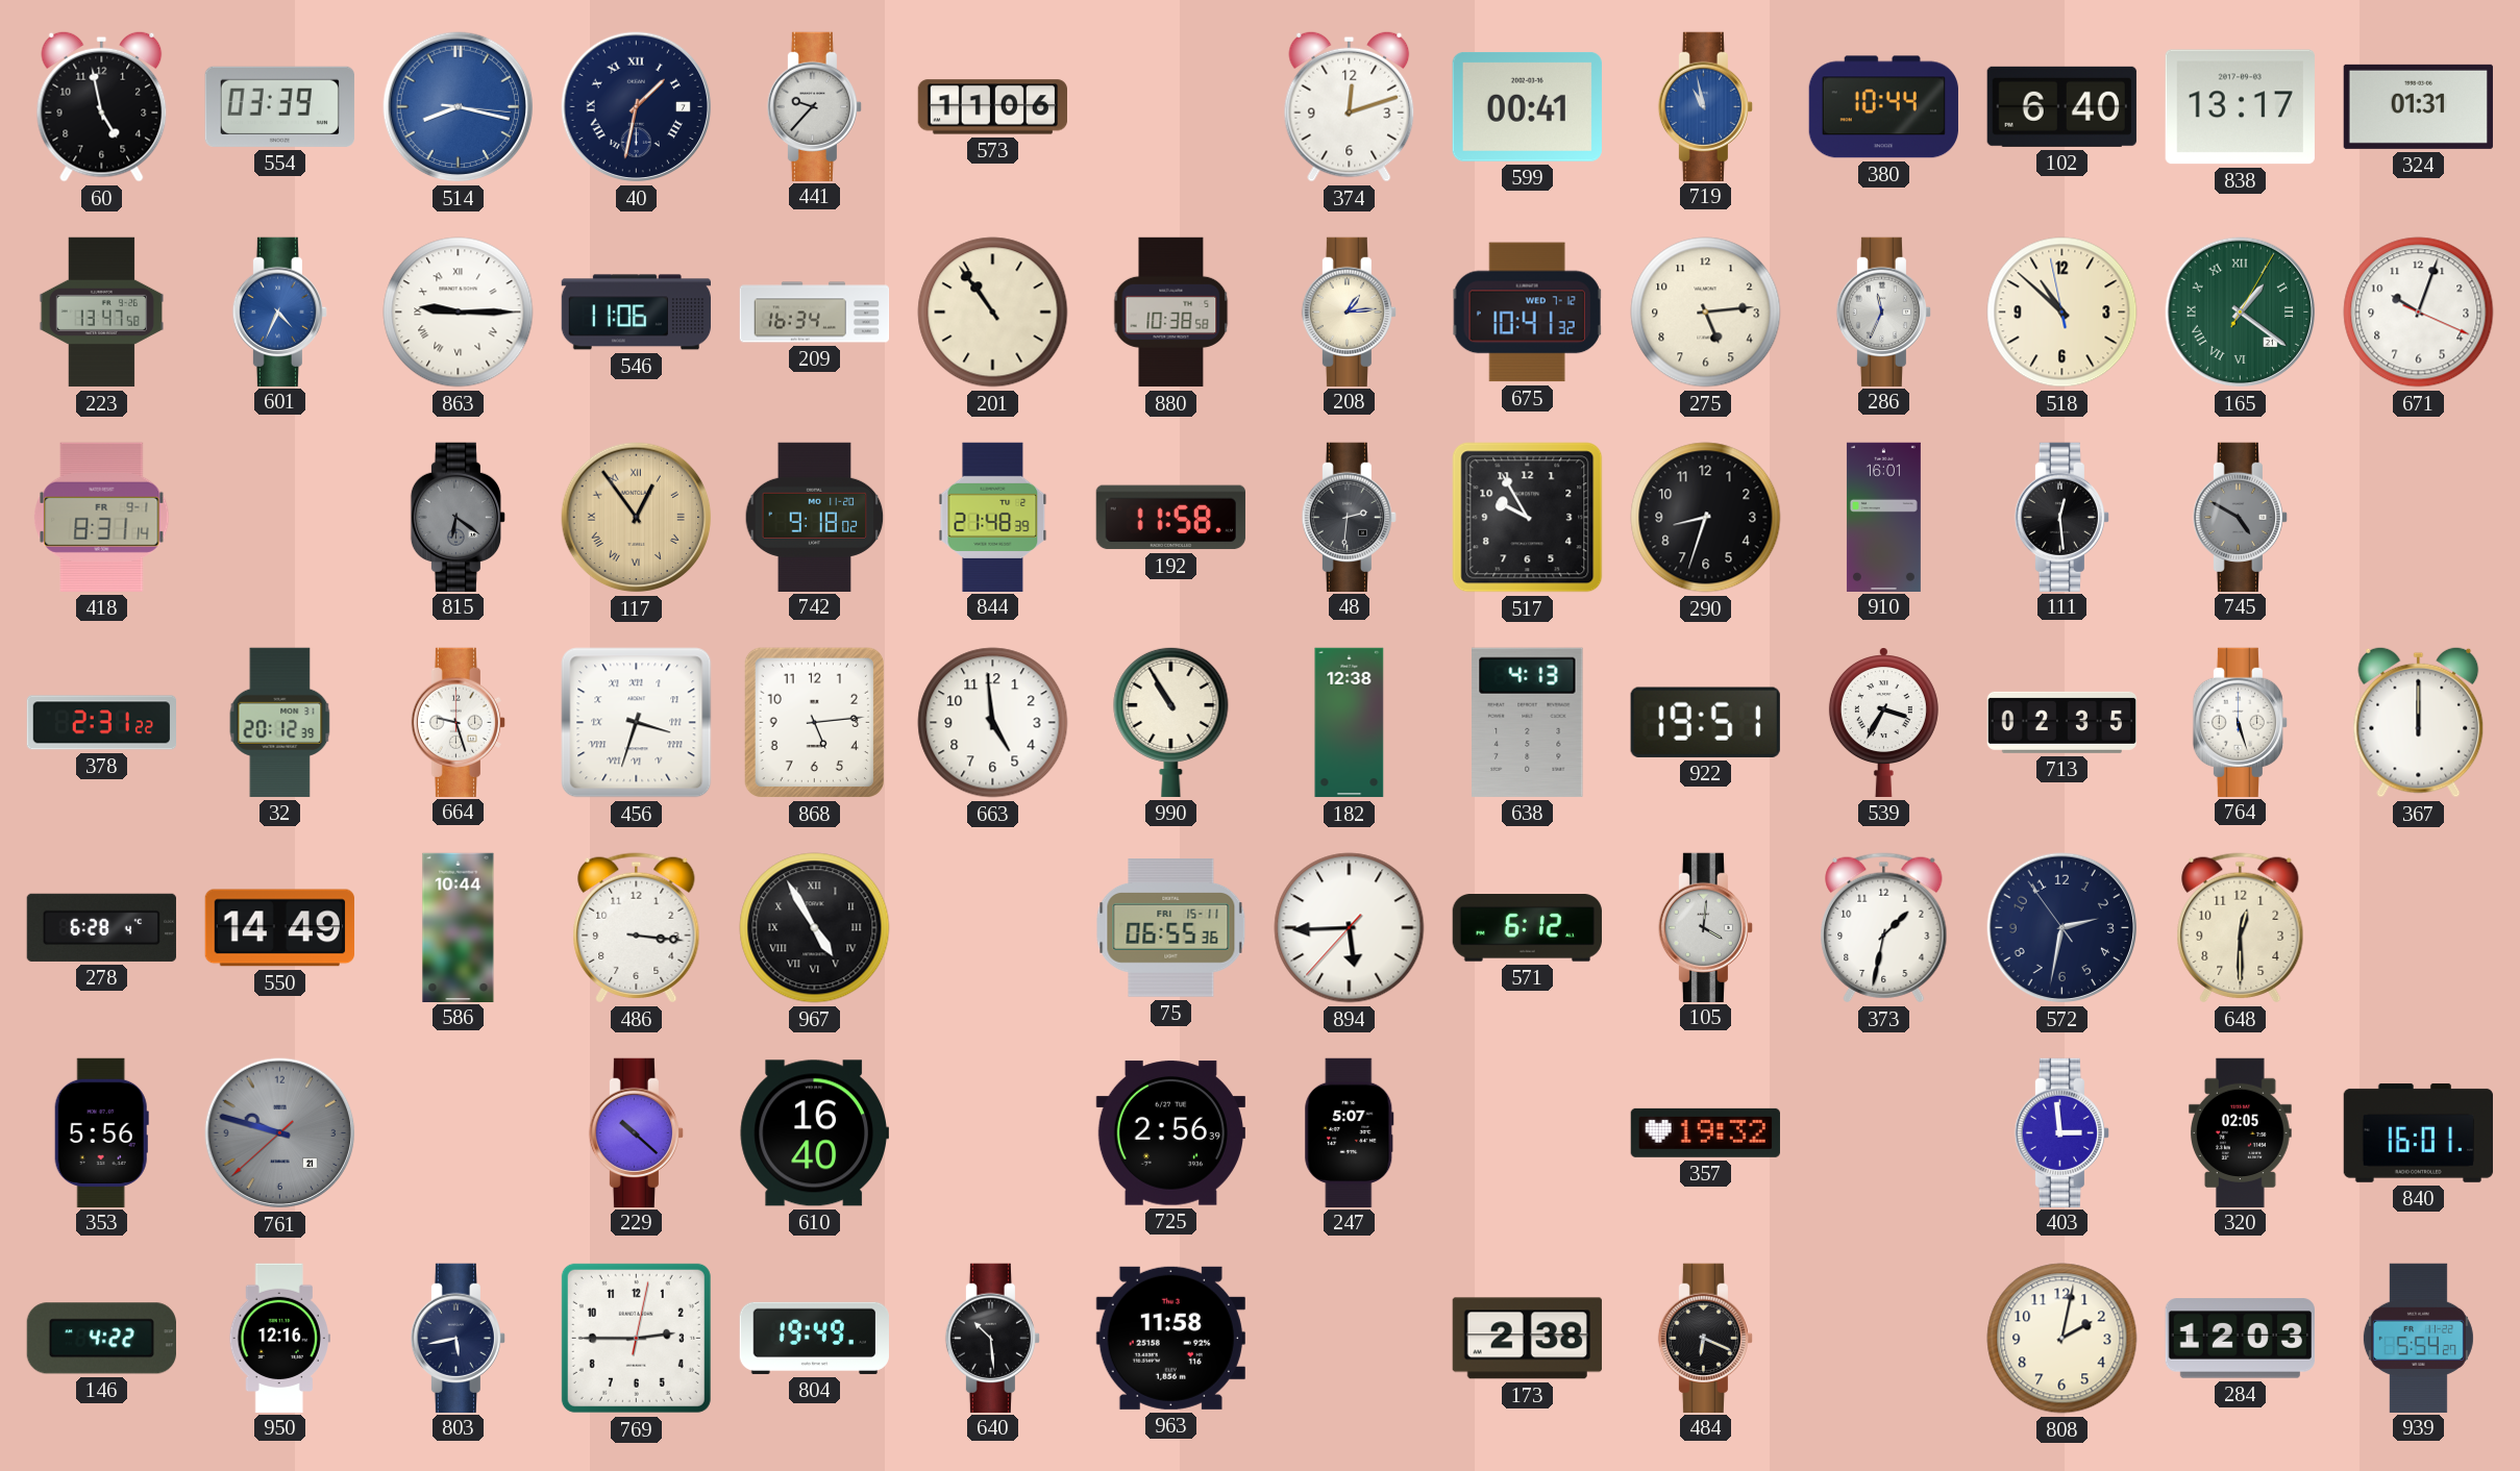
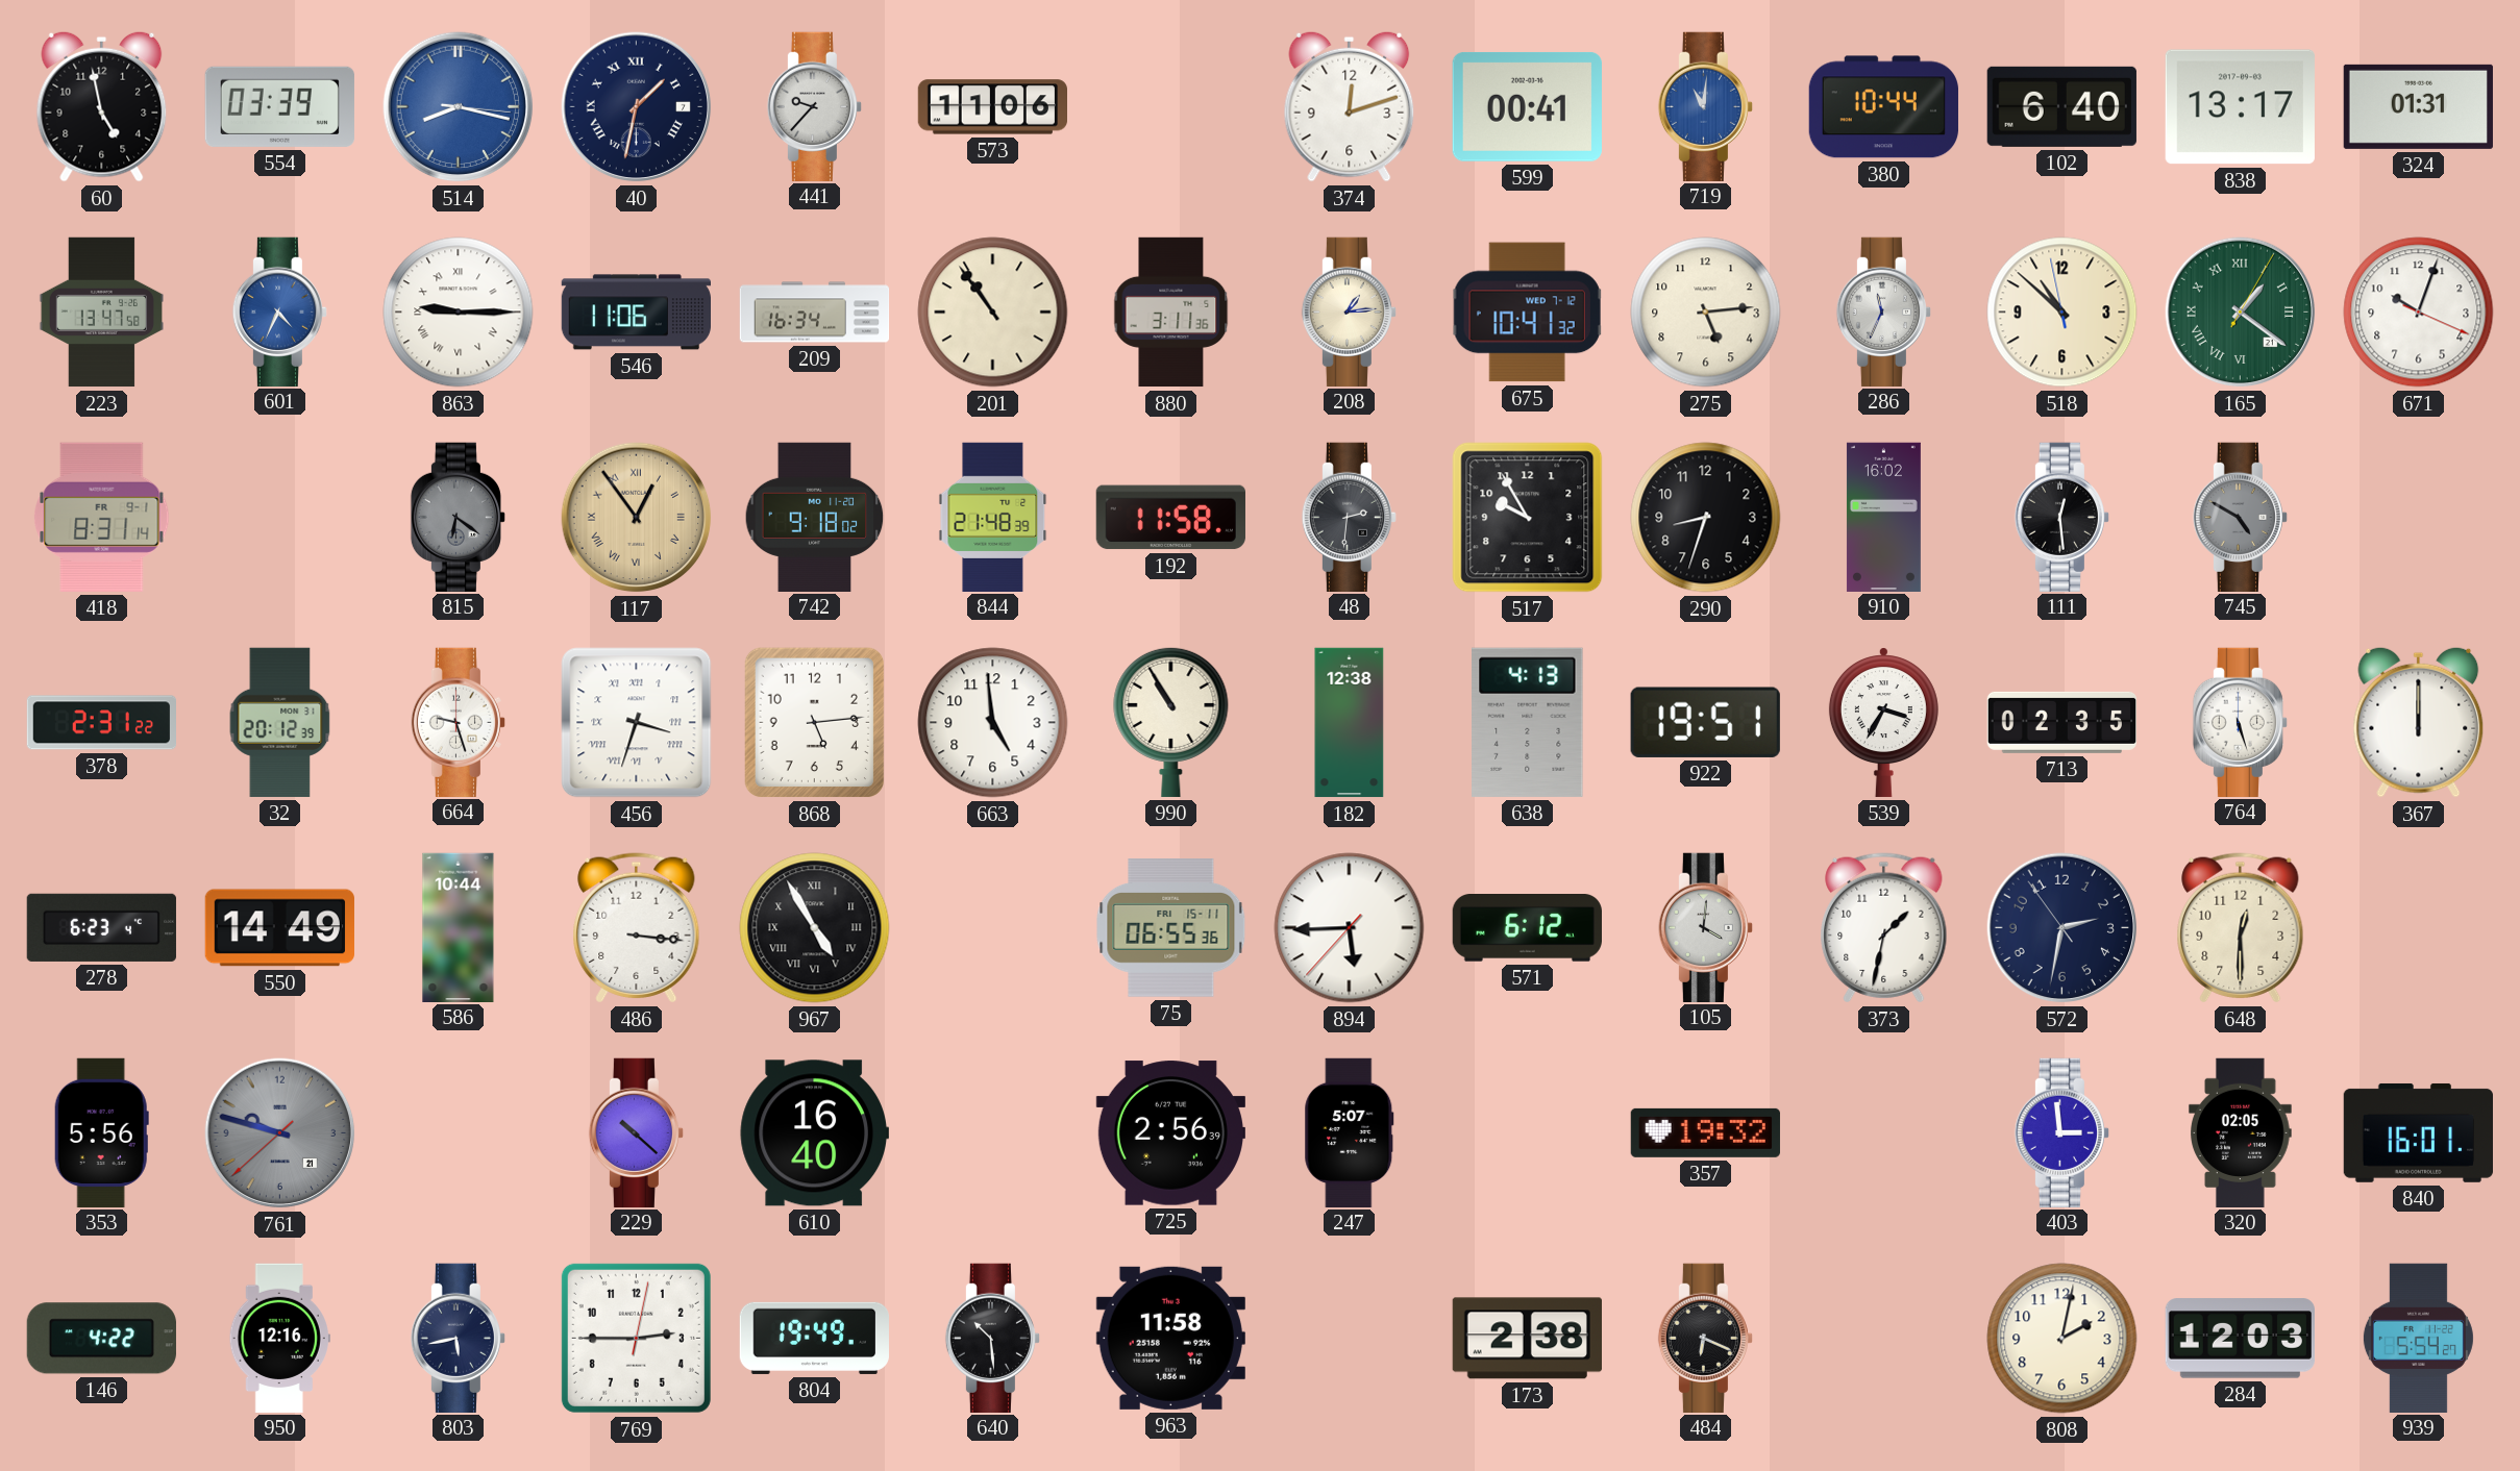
719: 10:58 -> 11:01 (1705, 106)
880: 10:38 -> 3:11 (1171, 313)
910: 16:01 -> 16:02 (1883, 517)
278: 6:28 -> 6:23 (101, 927)
